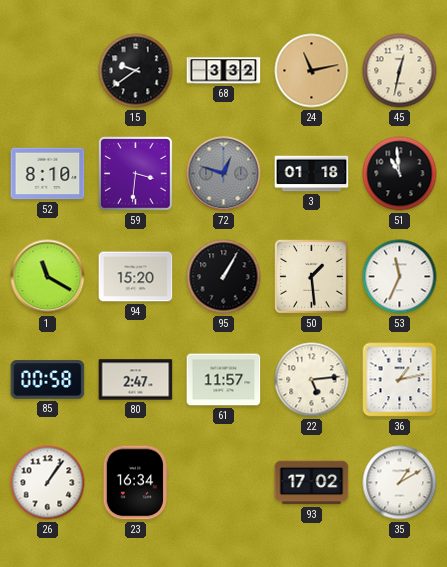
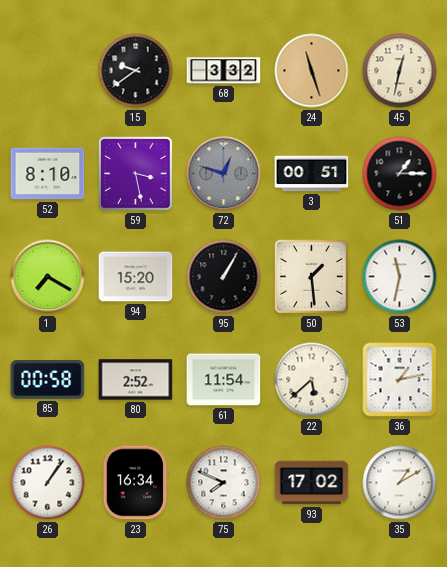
24: 11:13 -> 11:27 (312, 71)
59: 3:31 -> 3:28 (136, 174)
3: 01:18 -> 00:51 (312, 174)
51: 10:59 -> 1:15 (400, 174)
1: 11:20 -> 7:20 (48, 277)
53: 11:34 -> 11:32 (400, 277)
80: 2:47 -> 2:52 (136, 380)
61: 11:57 -> 11:54 (224, 380)
22: 5:14 -> 5:38 (312, 380)
75: none -> 7:49 (224, 483)
